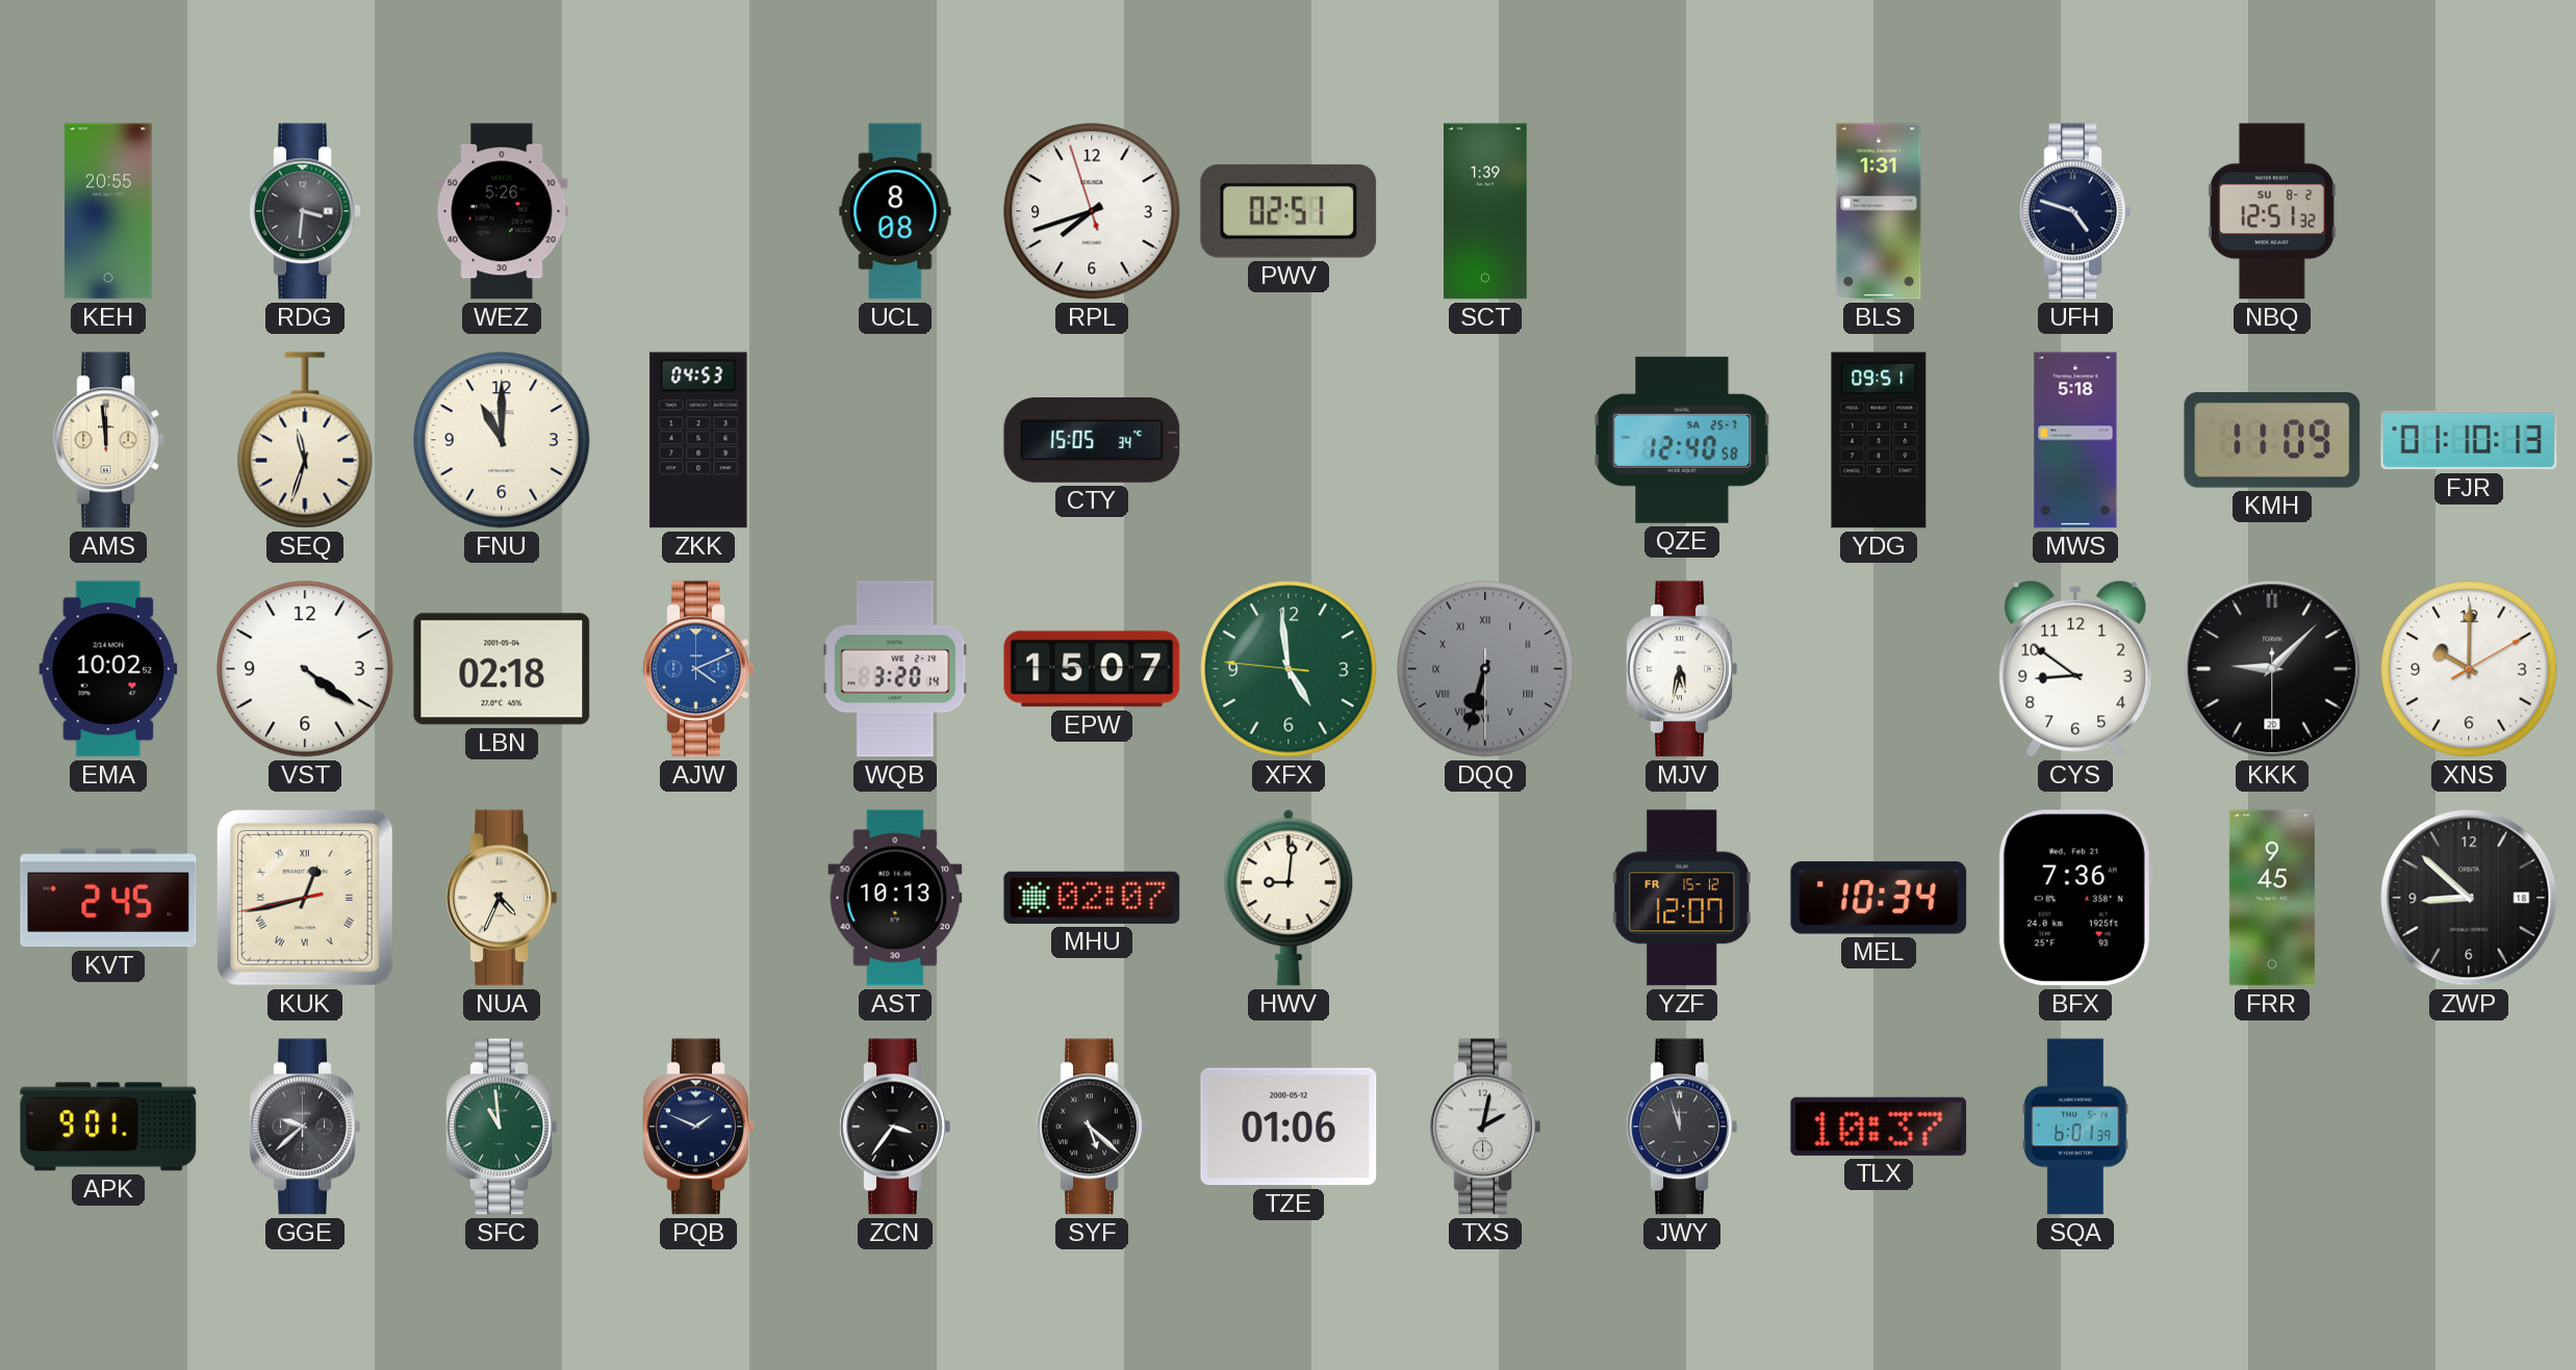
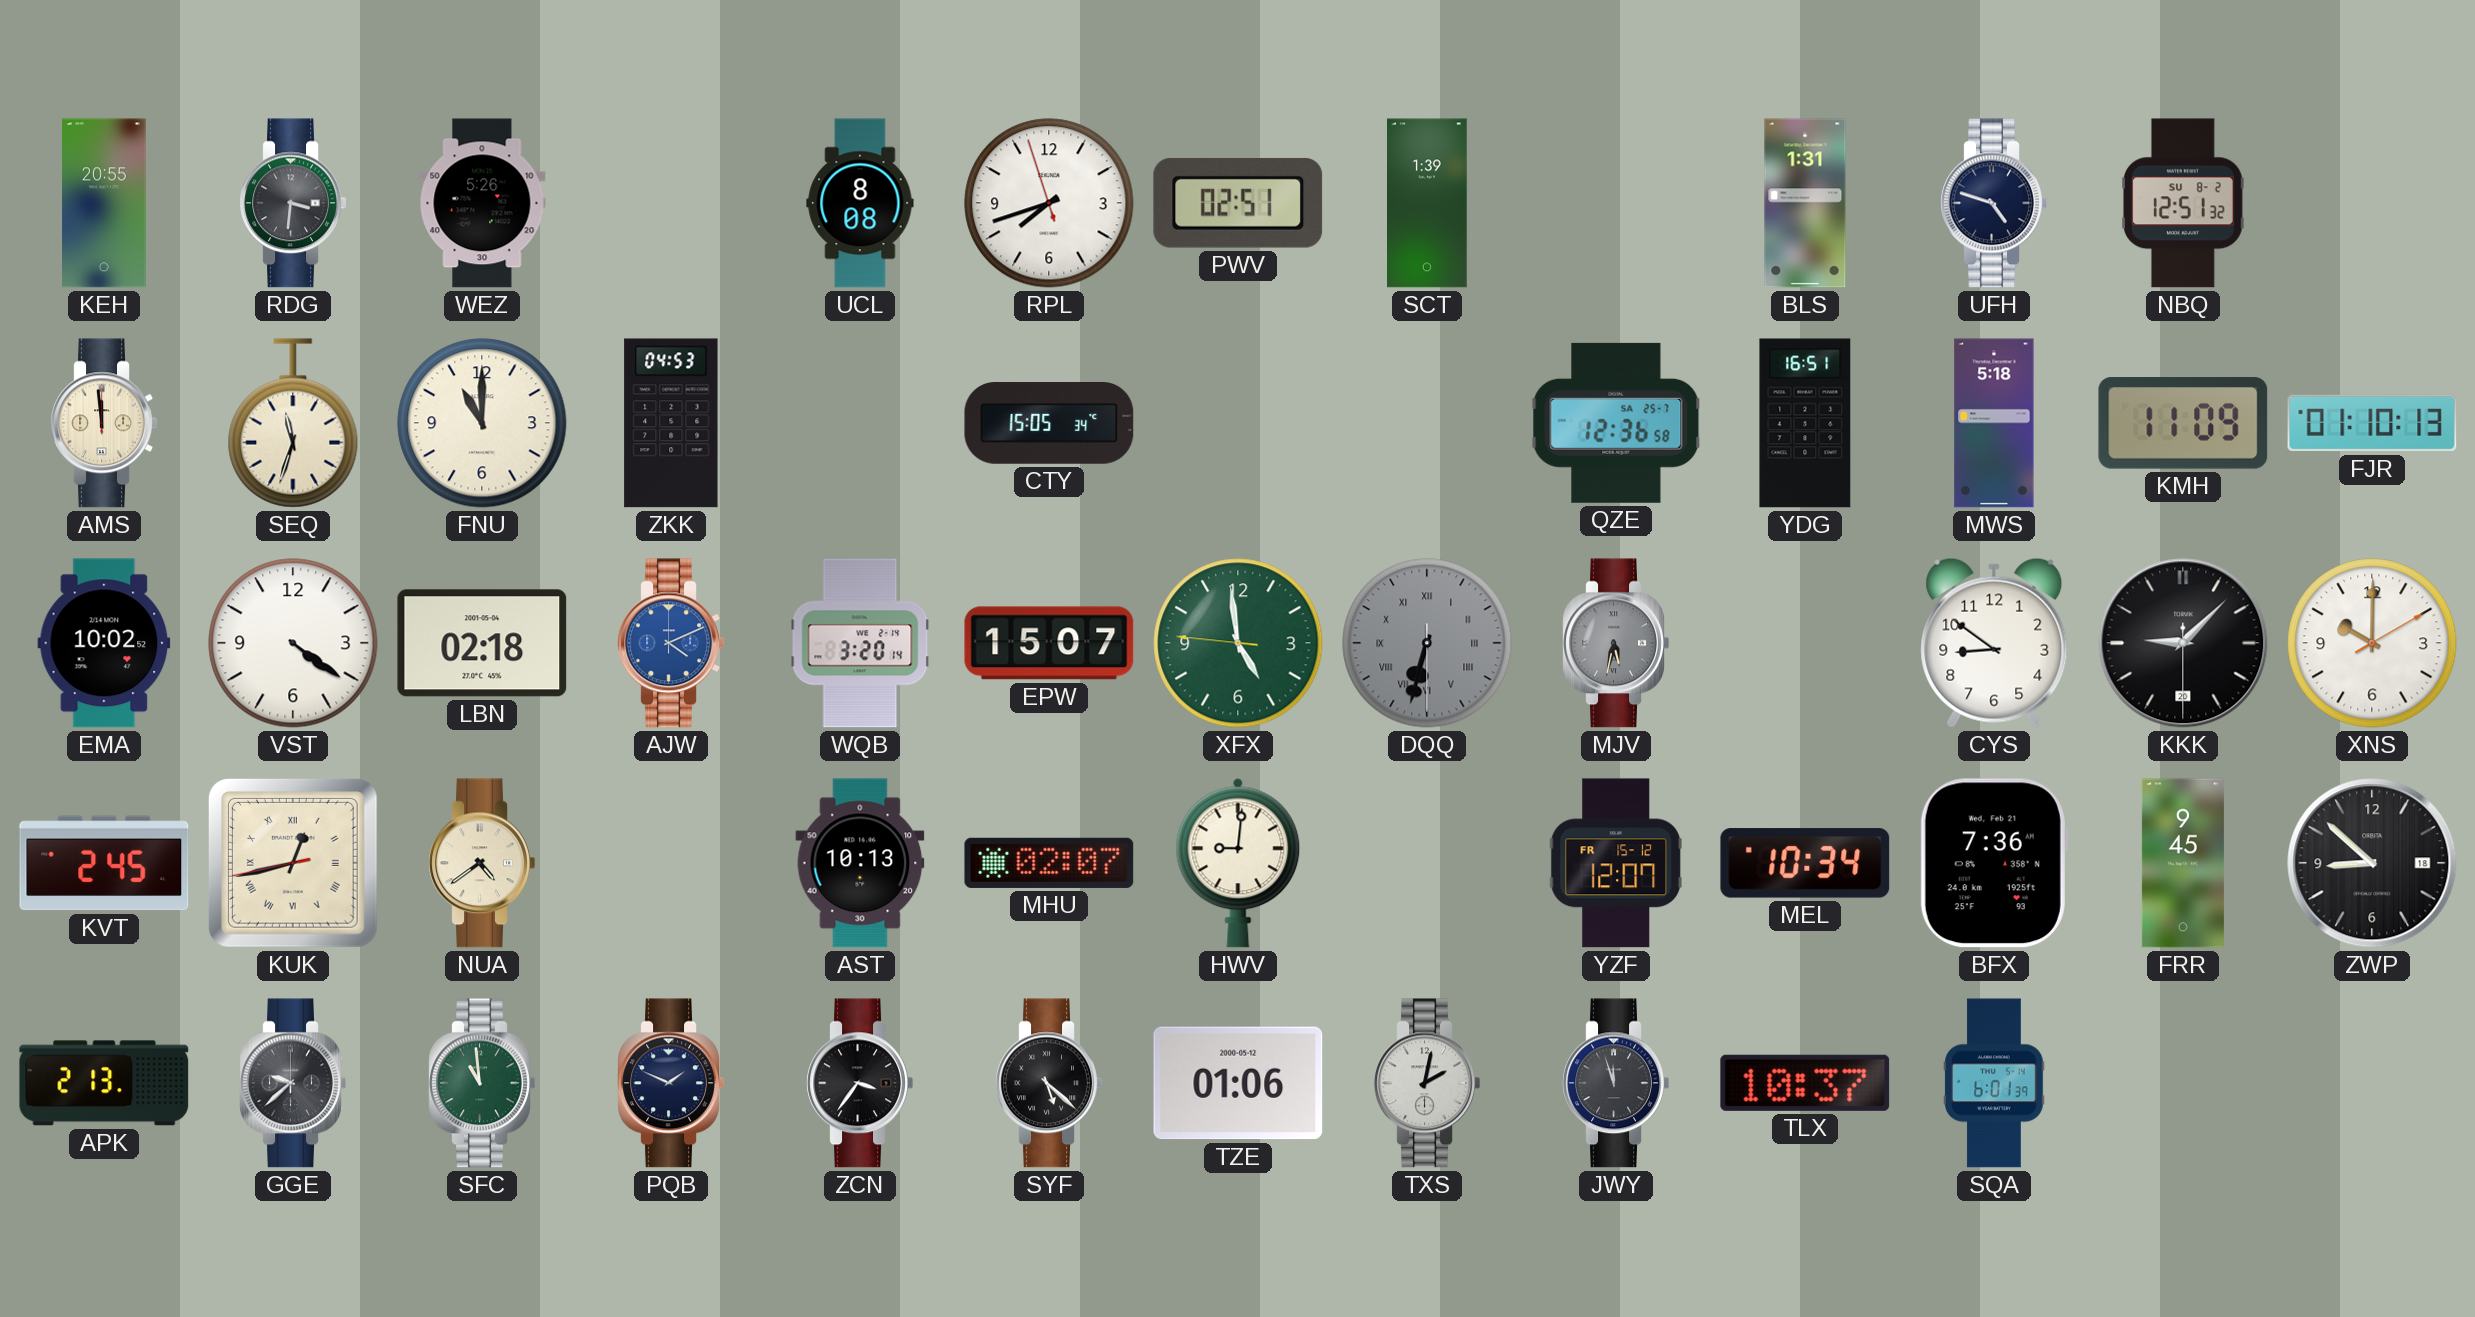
QZE: 12:40 -> 12:36 (1616, 423)
YDG: 09:51 -> 16:51 (1805, 423)
MJV dial: white -> grey (1616, 643)
NUA: 4:34 -> 4:39 (482, 863)
APK: 9:01 -> 2:13 (104, 1083)
